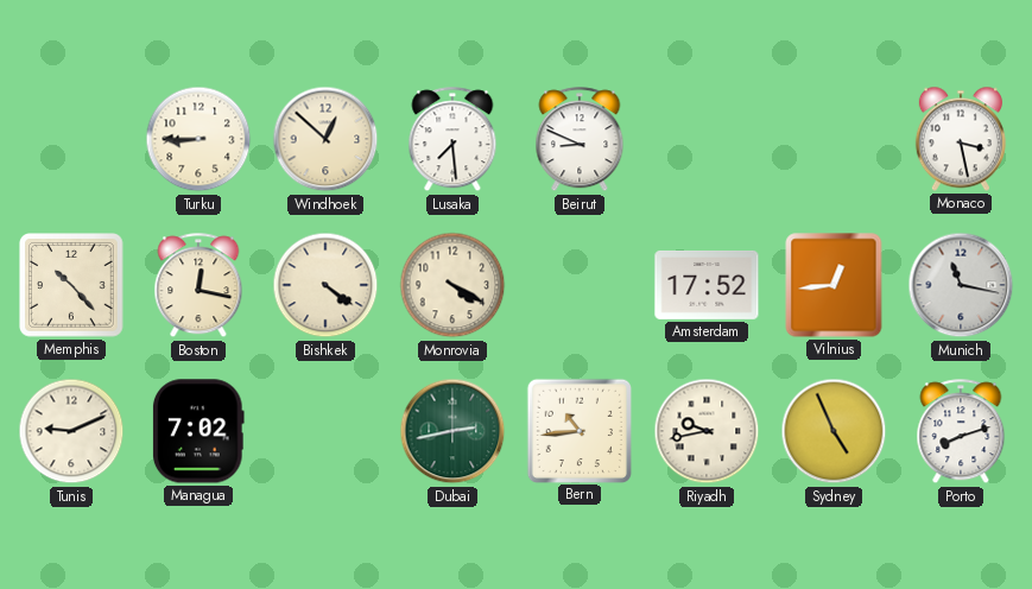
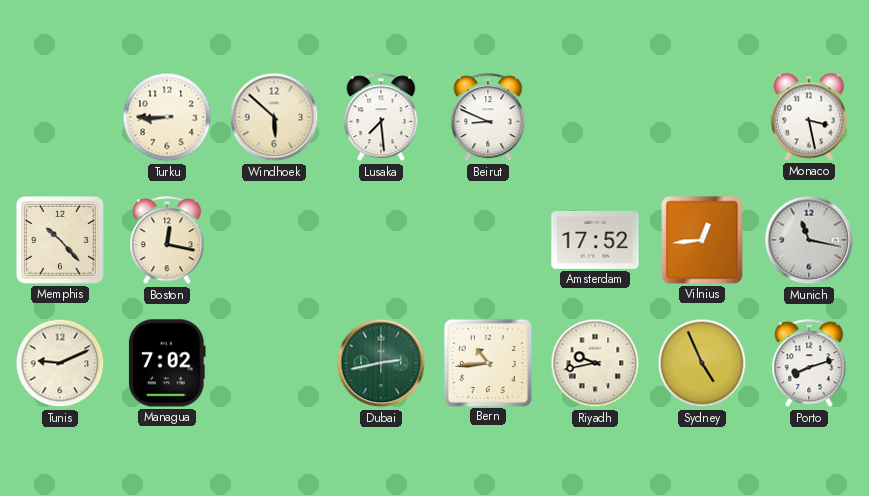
Windhoek: 12:52 -> 5:52 (274, 117)
Bishkek: 4:21 -> none (325, 285)
Monrovia: 4:20 -> none (452, 285)
